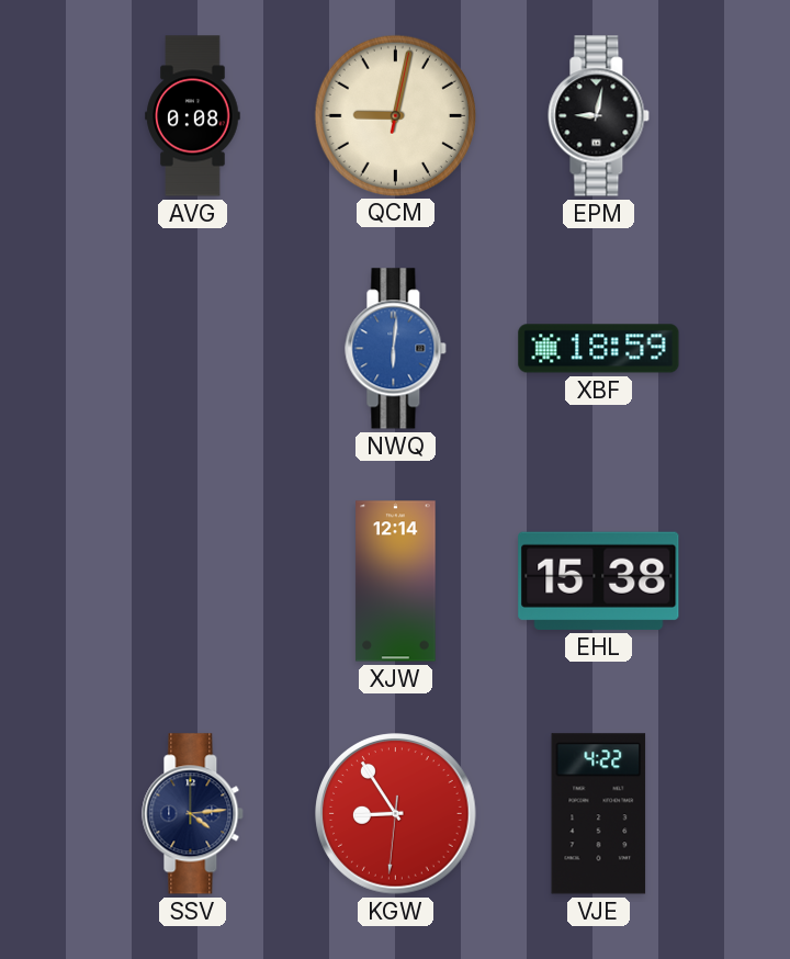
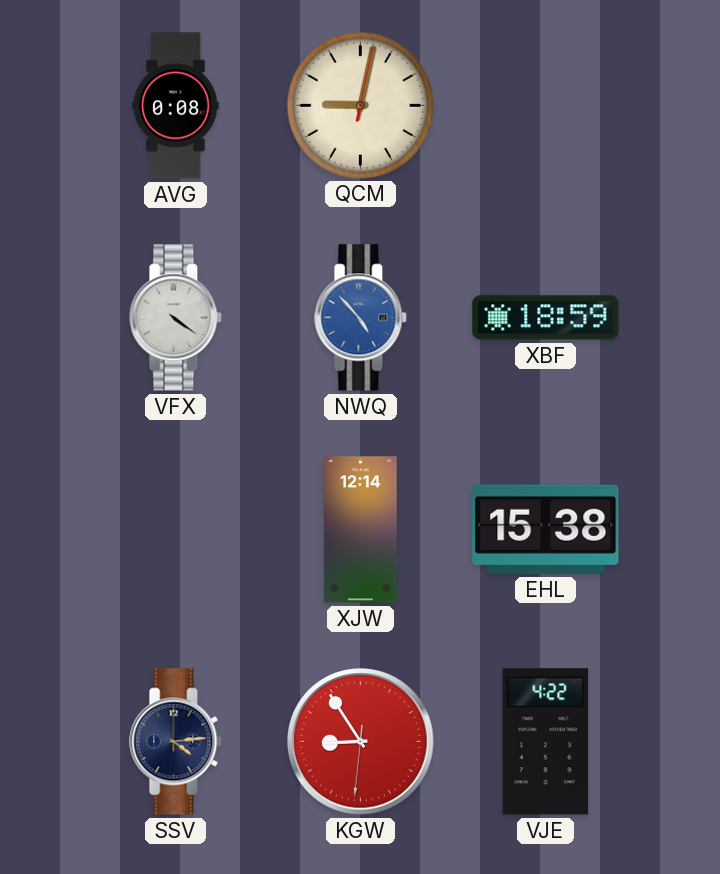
EPM: 9:02 -> none (599, 116)
VFX: none -> 4:21 (176, 318)
NWQ: 6:01 -> 4:53 (361, 318)
